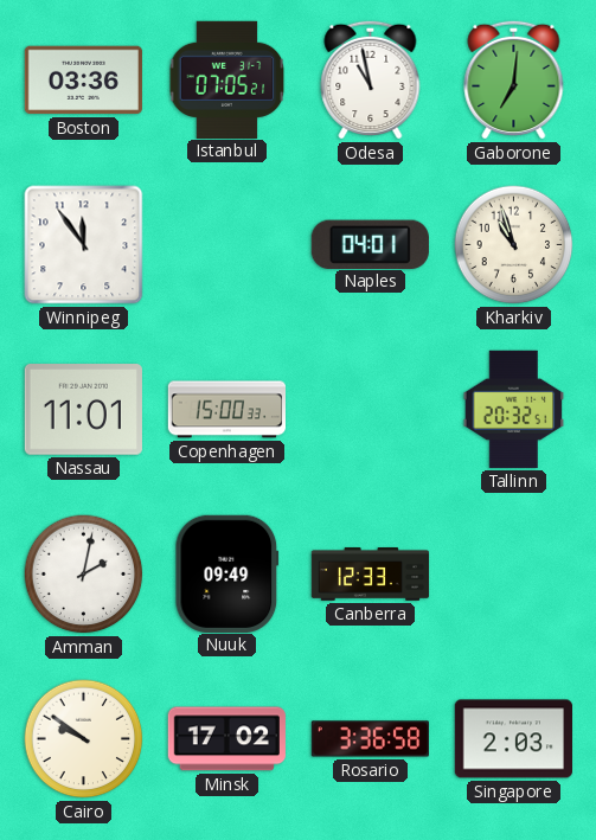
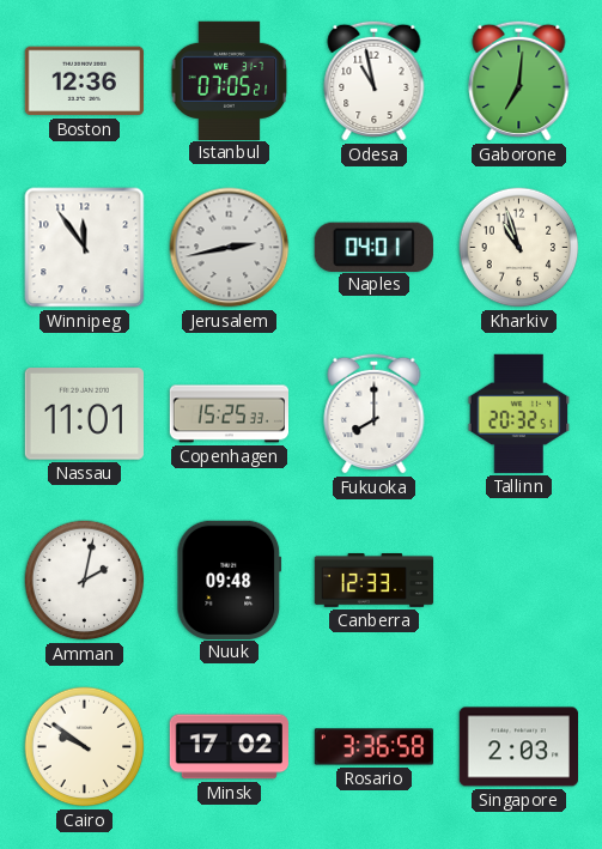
Boston: 03:36 -> 12:36 (84, 81)
Jerusalem: none -> 2:43 (230, 248)
Copenhagen: 15:00 -> 15:25 (229, 414)
Fukuoka: none -> 8:00 (375, 413)
Nuuk: 09:49 -> 09:48 (230, 580)
